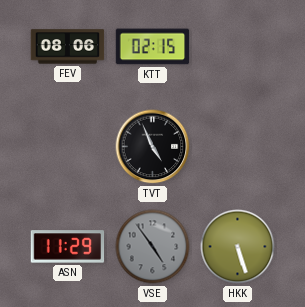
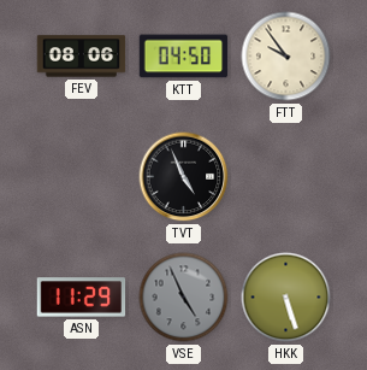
KTT: 02:15 -> 04:50 (184, 57)
FTT: none -> 9:54 (286, 57)
VSE: 4:54 -> 4:56 (184, 298)
